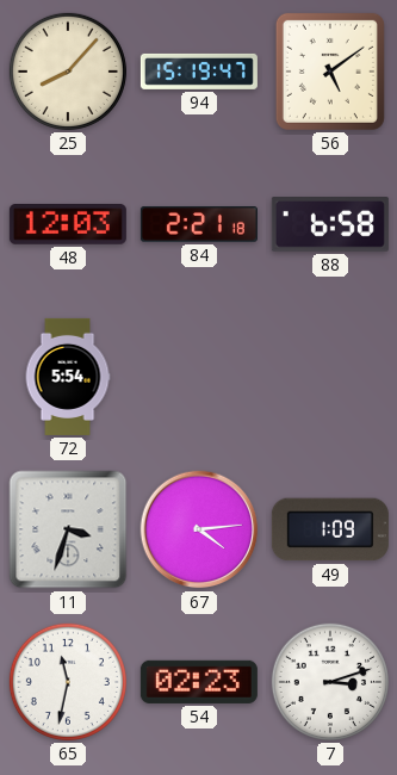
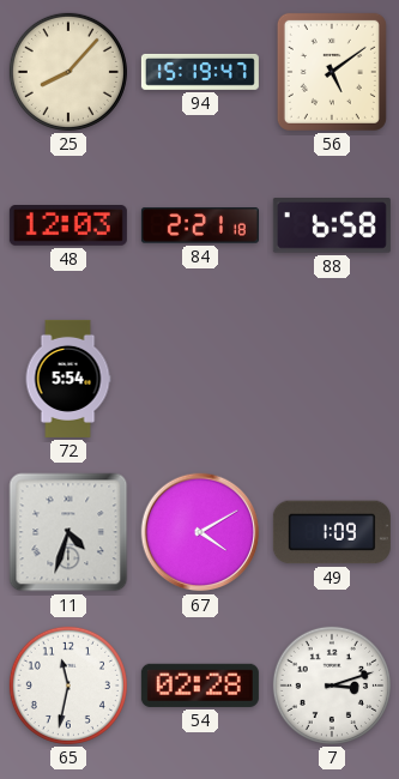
11: 3:33 -> 4:33 (68, 532)
67: 4:14 -> 4:10 (200, 532)
54: 02:23 -> 02:28 (200, 686)
